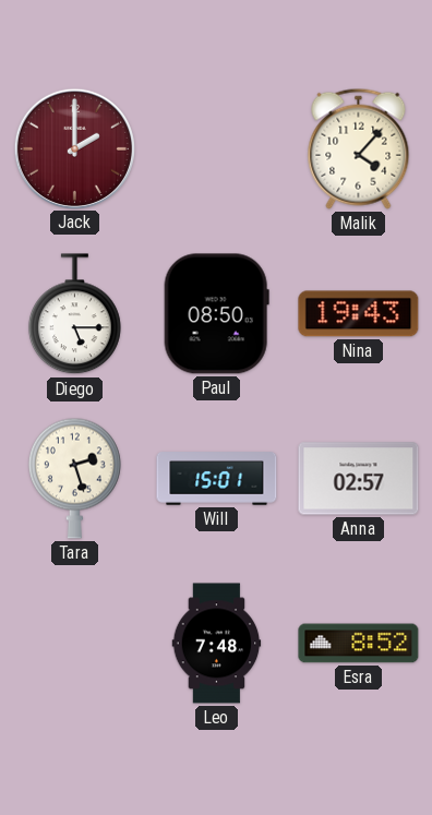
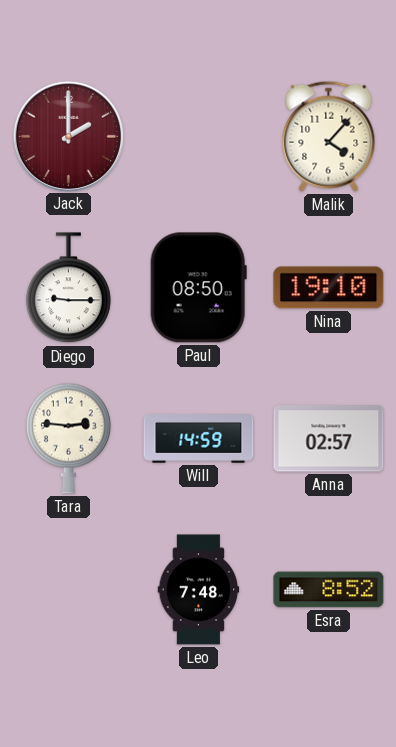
Diego: 5:15 -> 9:15 (68, 288)
Nina: 19:43 -> 19:10 (329, 288)
Tara: 2:27 -> 2:46 (68, 438)
Will: 15:01 -> 14:59 (199, 439)
